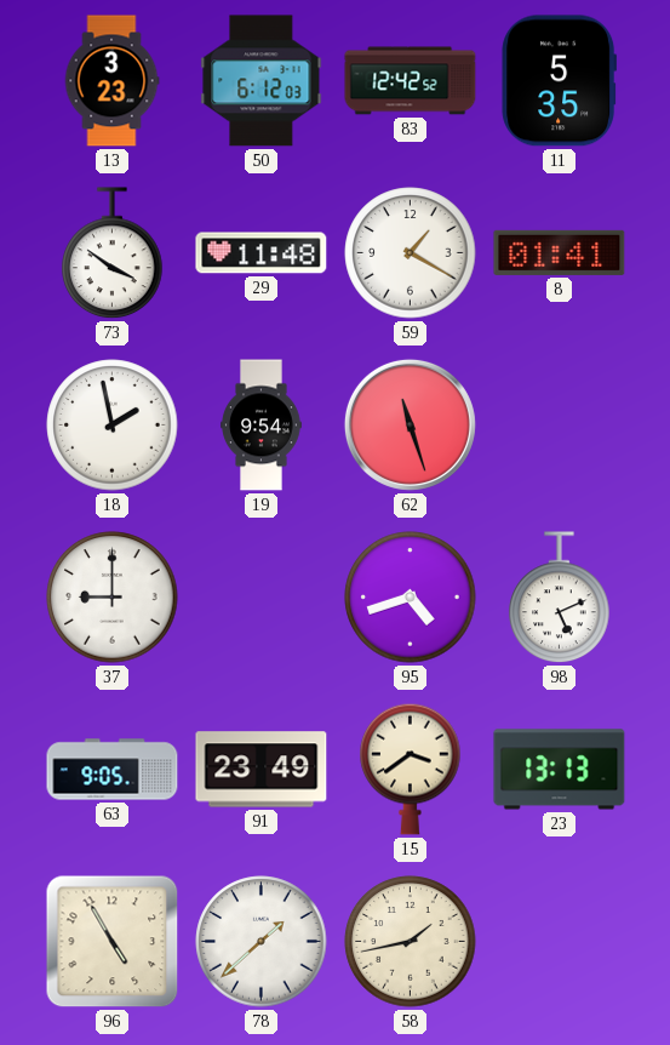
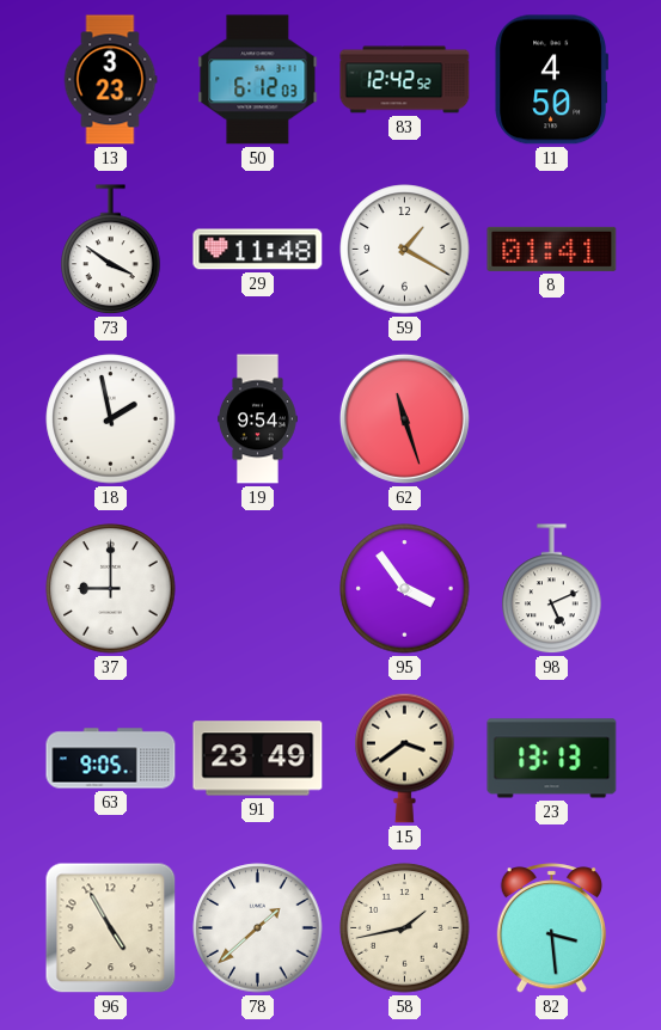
11: 5:35 -> 4:50 (552, 80)
95: 4:42 -> 3:54 (405, 589)
82: none -> 3:29 (551, 928)
